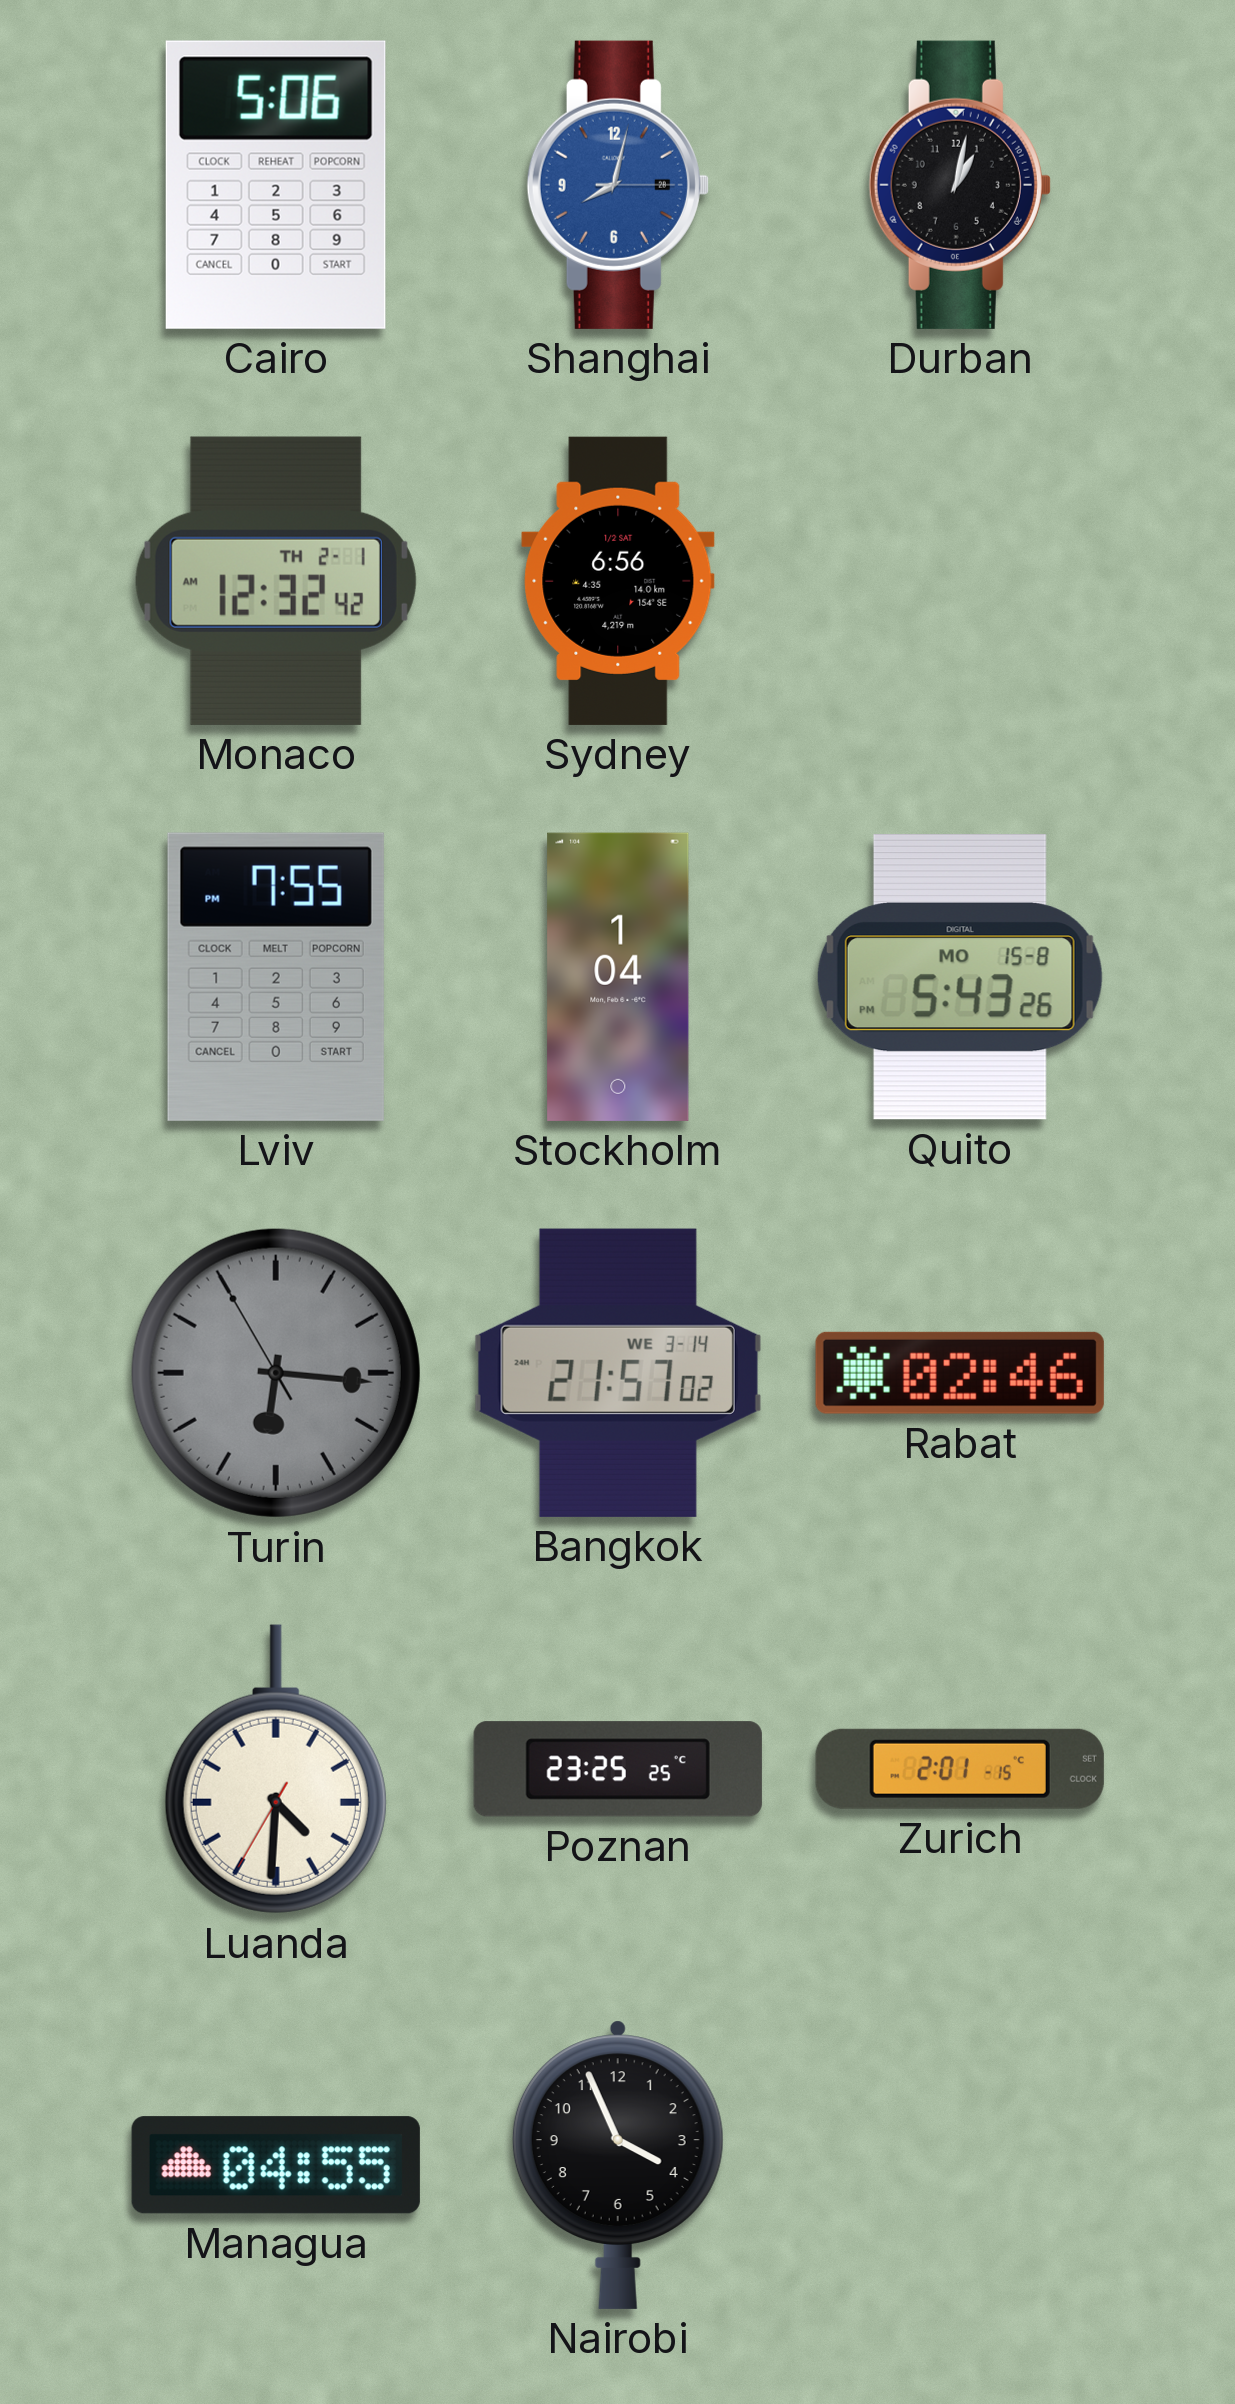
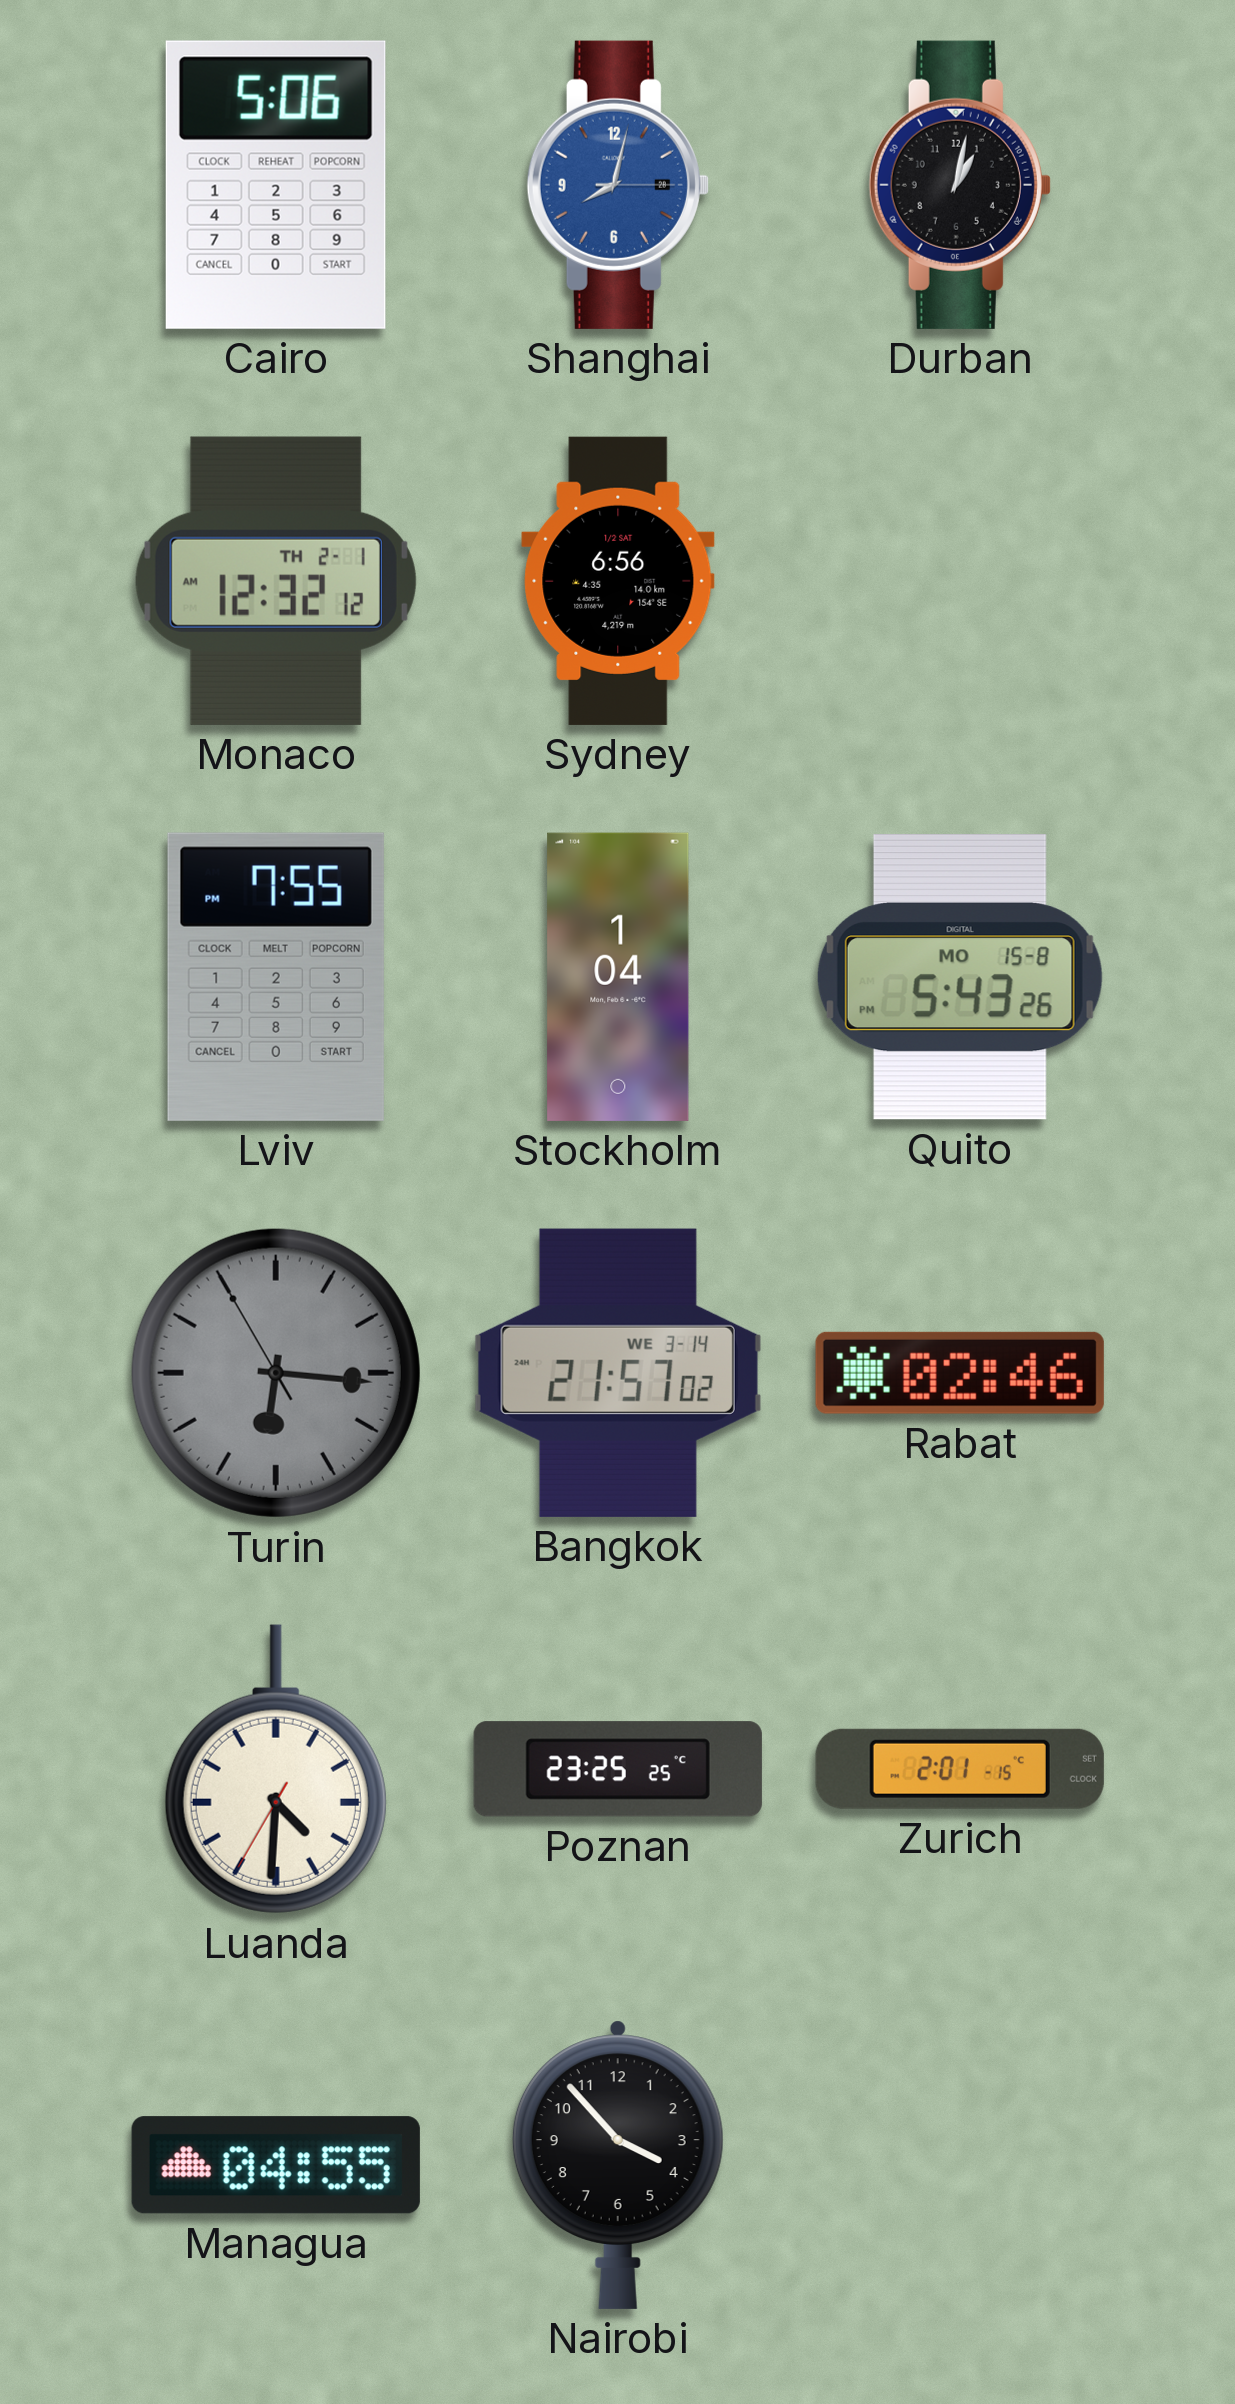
Monaco: 12:32:42 AM -> 12:32:12 AM (276, 581)
Nairobi: 3:56 -> 3:53 (618, 2165)
